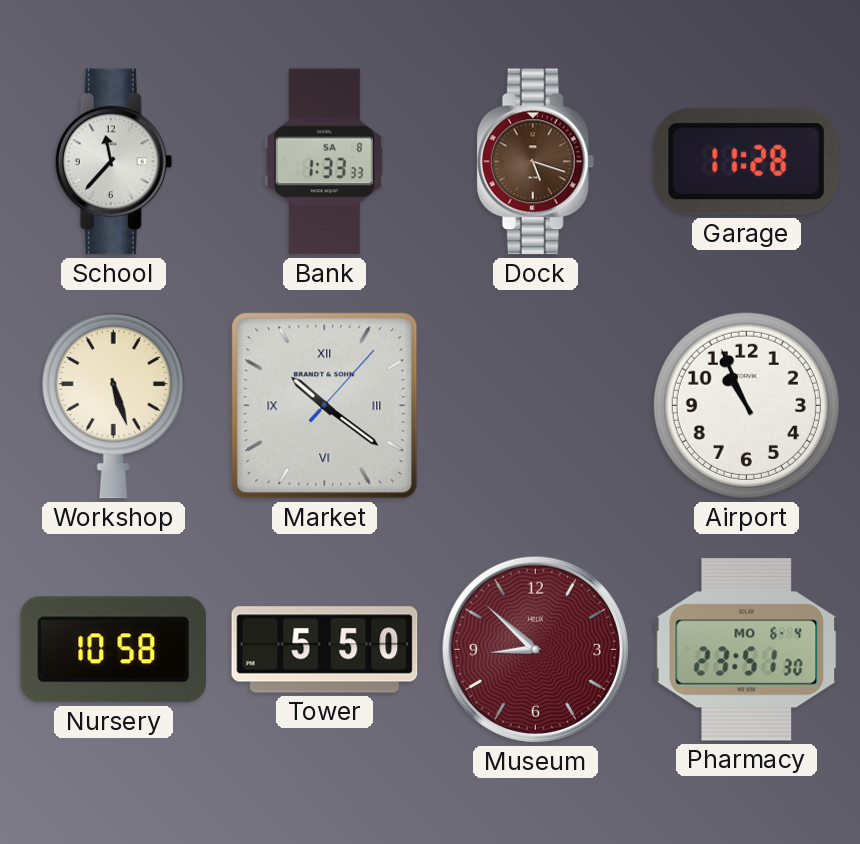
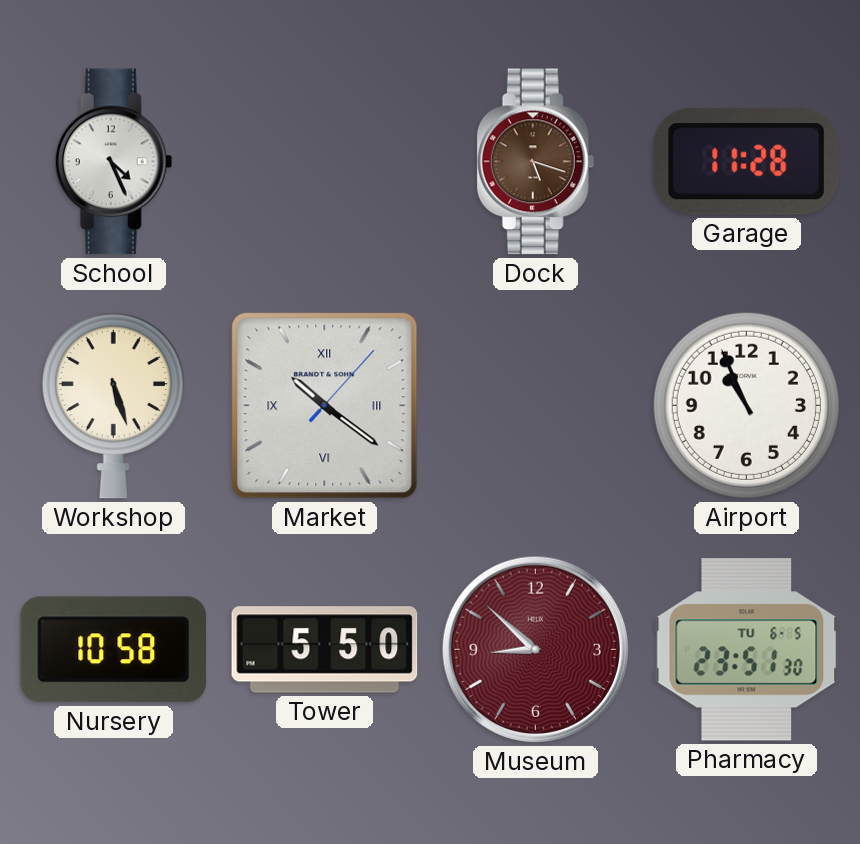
School: 11:37 -> 4:26 (114, 162)
Bank: 1:33 -> none (324, 162)
Pharmacy date: MO 6-4 -> TU 6-5 (747, 650)
